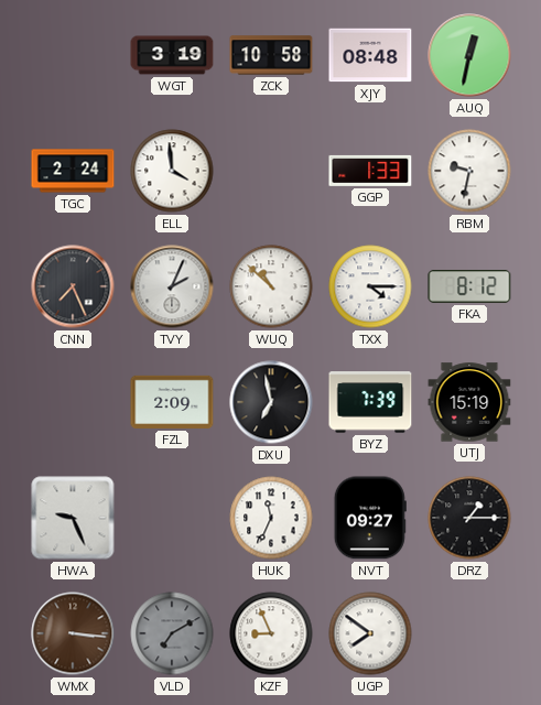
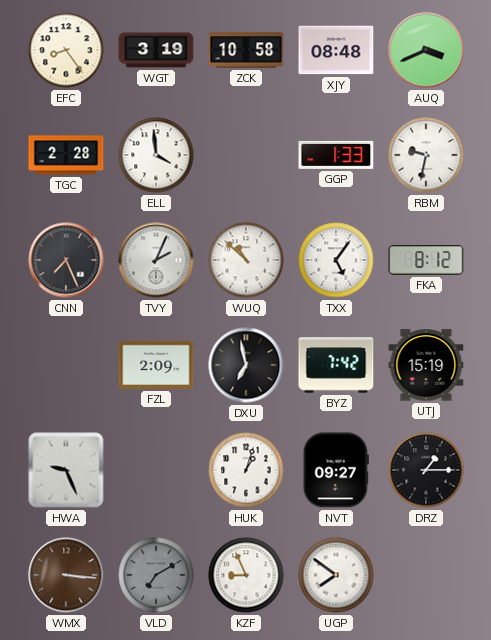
EFC: none -> 8:24 (66, 50)
AUQ: 12:32 -> 3:41 (426, 50)
TGC: 2:24 -> 2:28 (66, 155)
TXX: 4:15 -> 5:06 (336, 260)
BYZ: 7:39 -> 7:42 (336, 365)
HUK: 11:34 -> 1:03 (246, 470)
